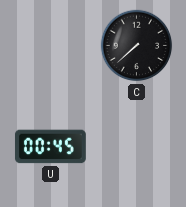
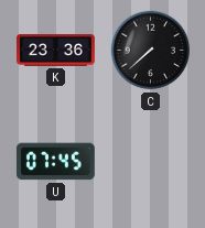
K: none -> 23:36 (56, 51)
U: 00:45 -> 07:45 (56, 162)
